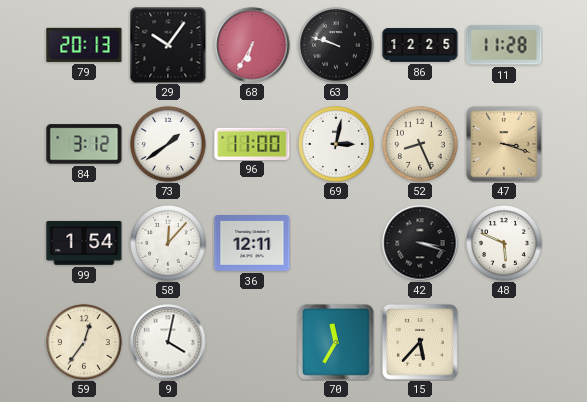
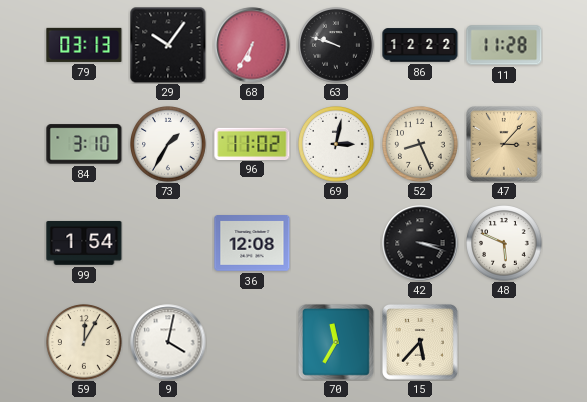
79: 20:13 -> 03:13 (84, 45)
86: 12:25 -> 12:22 (420, 45)
84: 3:12 -> 3:10 (84, 144)
73: 1:39 -> 1:35 (169, 145)
96: 11:00 -> 11:02 (252, 143)
47: 3:18 -> 3:07 (505, 145)
58: 12:07 -> none (169, 244)
36: 12:11 -> 12:08 (252, 244)
59: 12:36 -> 12:05 (85, 343)
